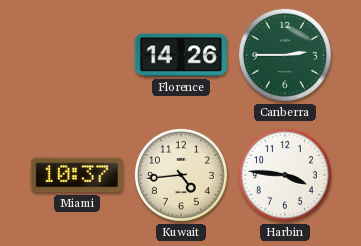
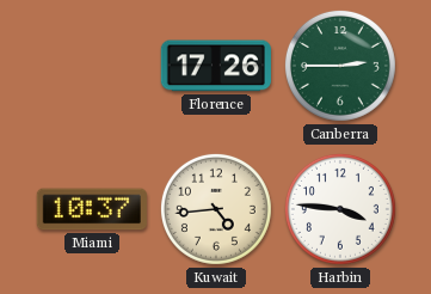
Florence: 14:26 -> 17:26 (216, 66)
